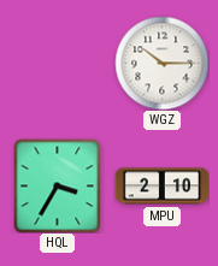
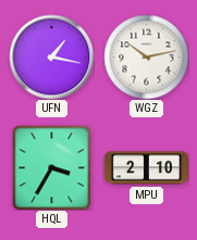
UFN: none -> 1:17 (51, 56)
WGZ: 10:15 -> 10:13 (146, 56)
